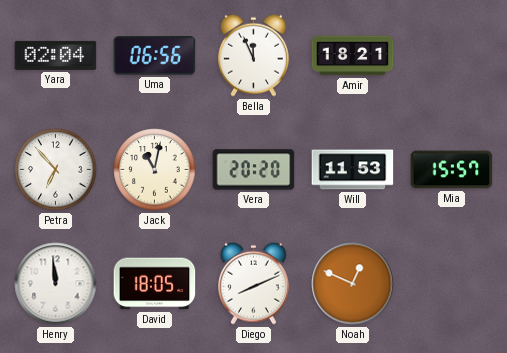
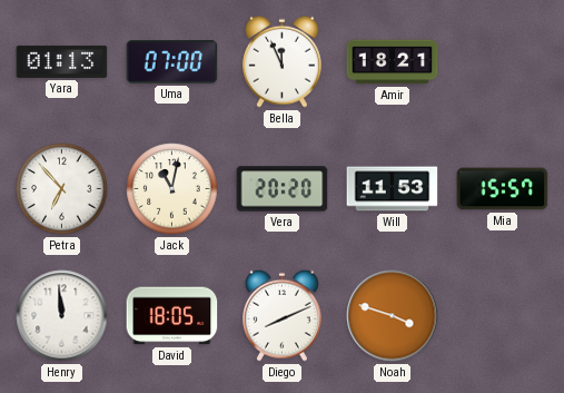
Yara: 02:04 -> 01:13 (62, 61)
Uma: 06:56 -> 07:00 (172, 62)
Noah: 12:49 -> 3:48 (393, 316)
